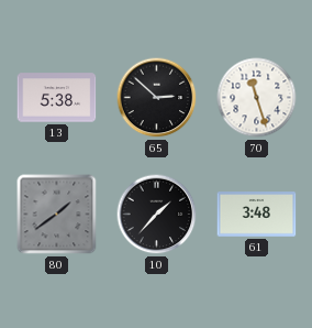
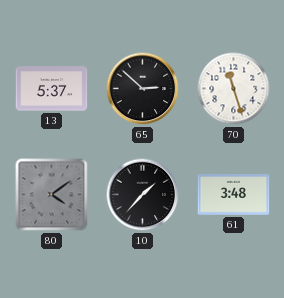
13: 5:38 -> 5:37 (52, 89)
80: 1:39 -> 4:09 (52, 195)
